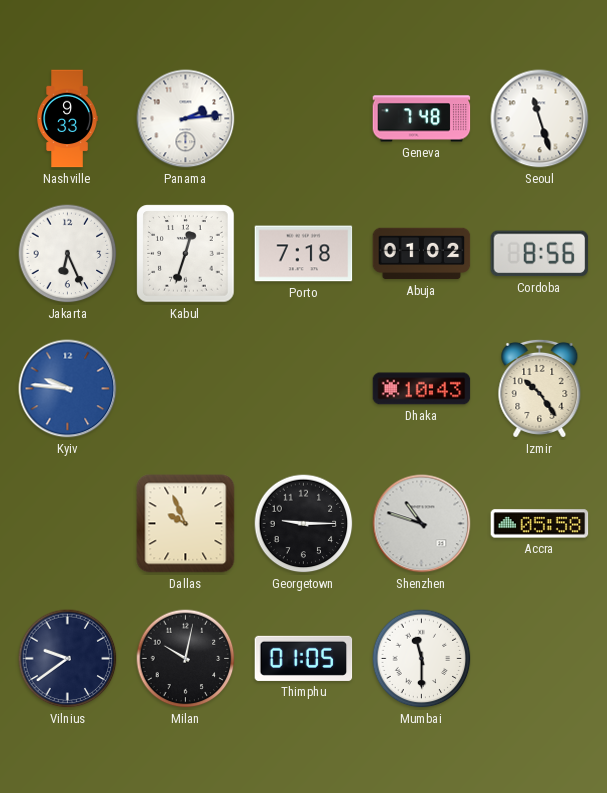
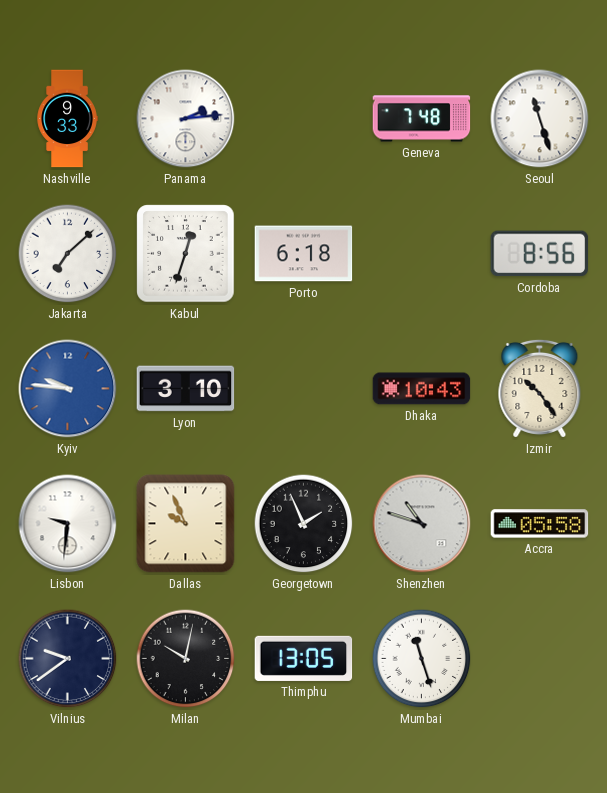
Jakarta: 6:26 -> 7:08 (68, 254)
Porto: 7:18 -> 6:18 (304, 254)
Abuja: 01:02 -> none (422, 254)
Lyon: none -> 3:10 (186, 389)
Lisbon: none -> 9:31 (68, 524)
Georgetown: 9:15 -> 1:56 (304, 524)
Thimphu: 01:05 -> 13:05 (304, 658)
Mumbai: 11:30 -> 11:27 (422, 659)
